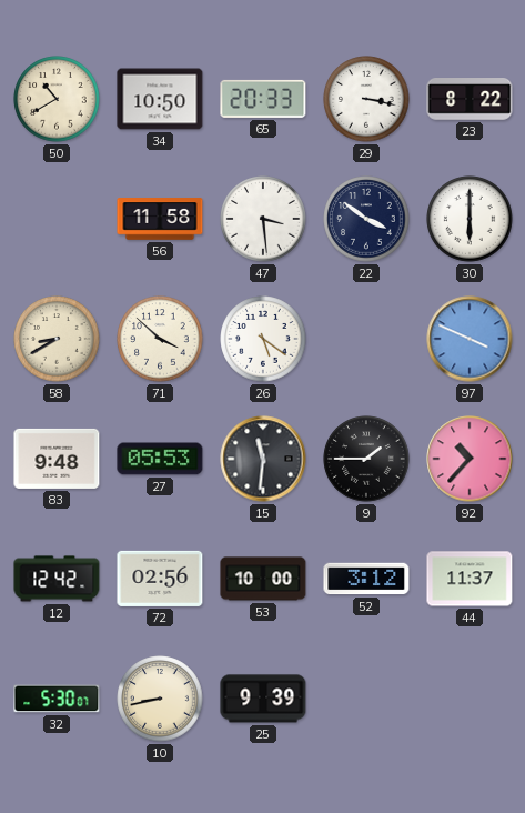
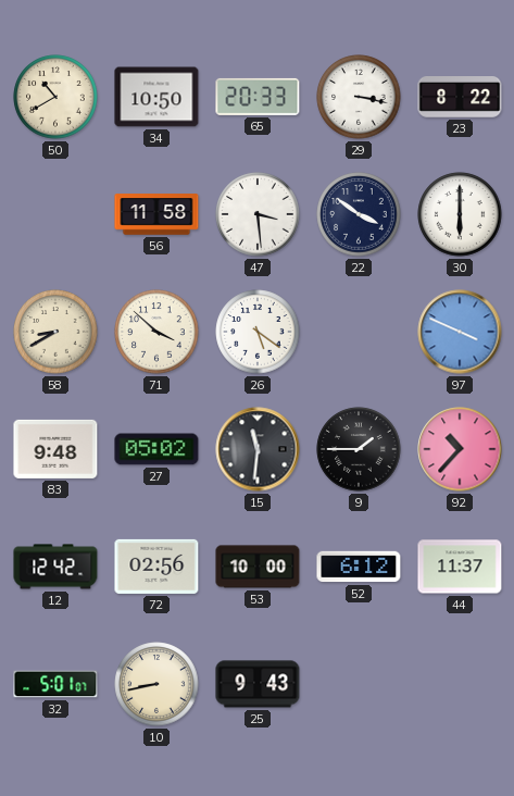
27: 05:53 -> 05:02 (156, 449)
52: 3:12 -> 6:12 (359, 567)
32: 5:30 -> 5:01 (55, 684)
25: 9:39 -> 9:43 (258, 684)
